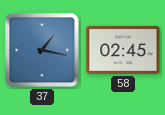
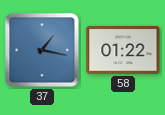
58: 02:45 -> 01:22 (123, 50)
